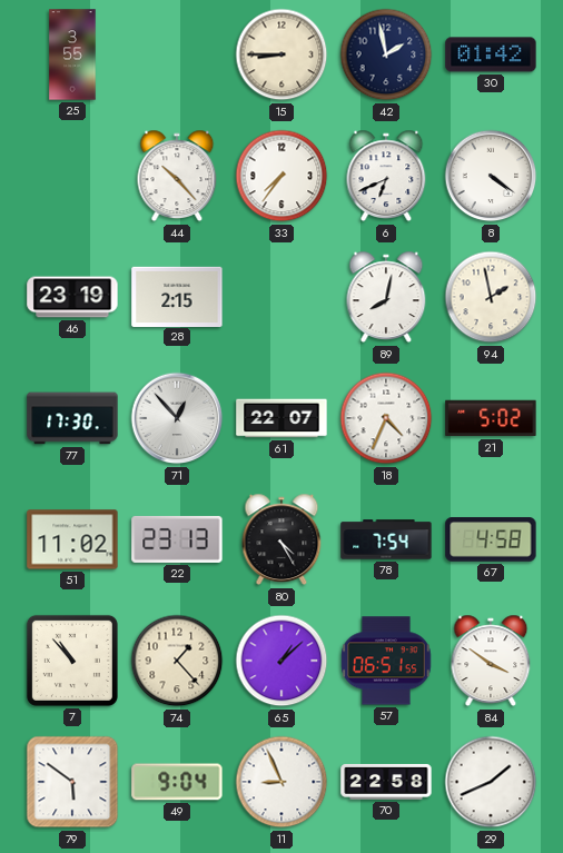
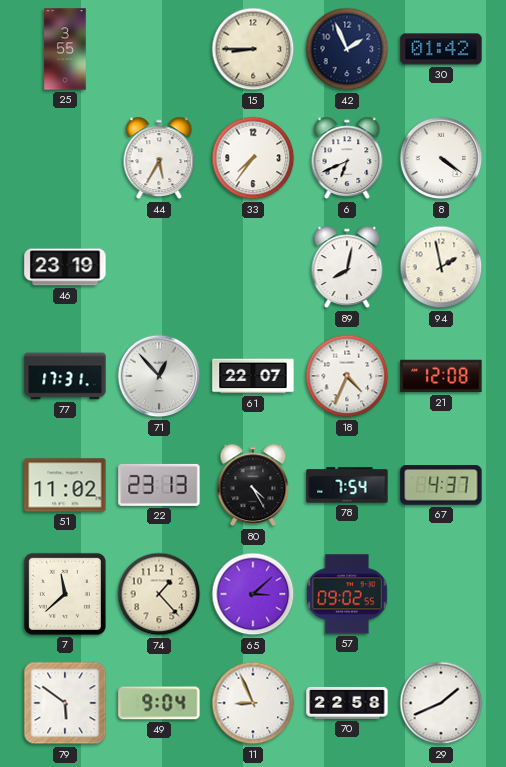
42: 1:58 -> 1:56 (347, 49)
44: 10:23 -> 5:35 (159, 158)
28: 2:15 -> none (177, 296)
77: 17:30 -> 17:31 (65, 376)
21: 5:02 -> 12:08 (441, 376)
67: 4:58 -> 4:37 (441, 485)
7: 10:53 -> 11:38 (65, 594)
65: 1:08 -> 3:08 (253, 594)
57: 06:51 -> 09:02 (347, 594)
84: 3:51 -> none (491, 661)
